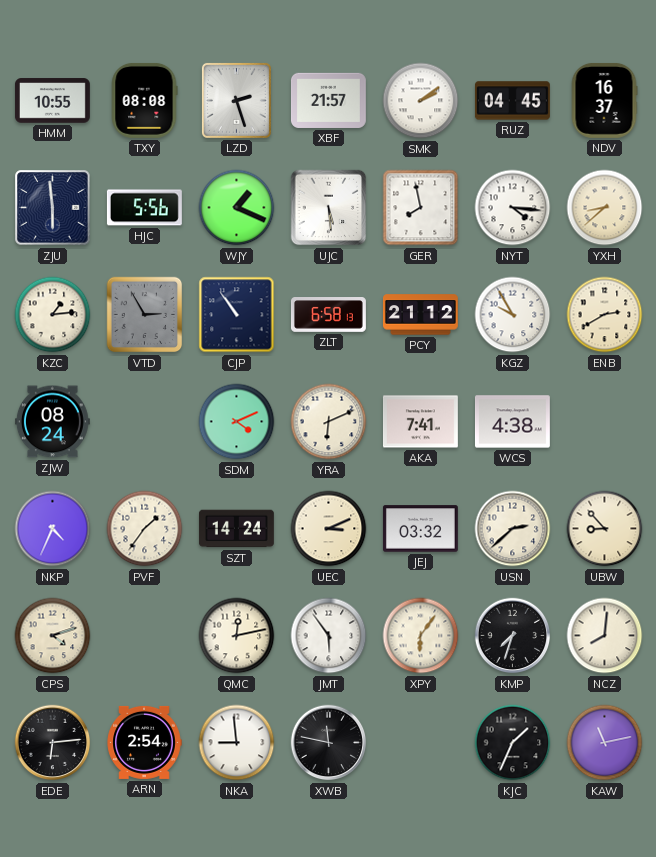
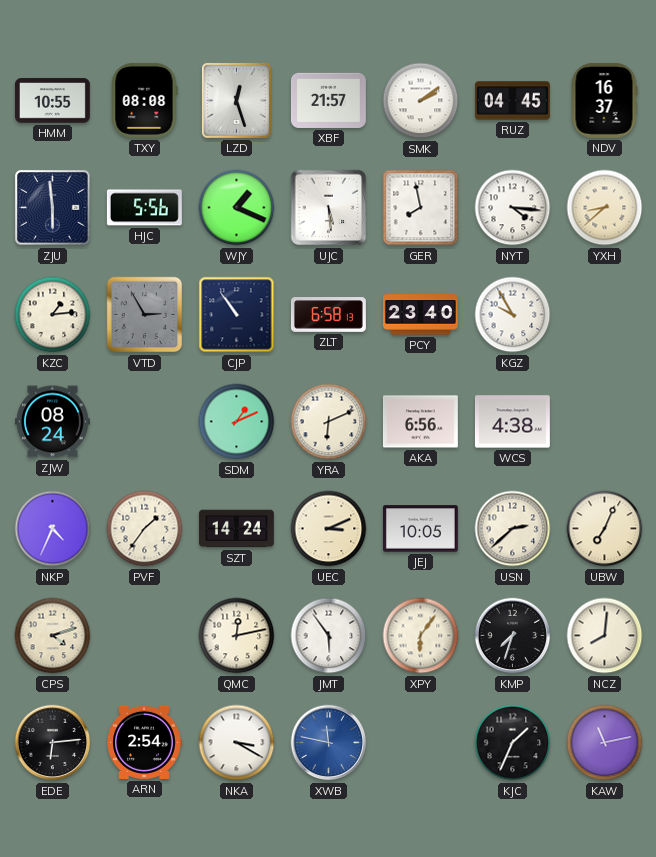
LZD: 2:27 -> 12:27 (236, 100)
PCY: 21:12 -> 23:40 (420, 315)
ENB: 2:40 -> none (605, 315)
SDM: 4:11 -> 1:11 (237, 422)
AKA: 7:41 -> 6:56 (420, 422)
JEJ: 03:32 -> 10:05 (420, 529)
UBW: 8:53 -> 7:04 (605, 529)
NKA: 8:59 -> 3:20 (237, 743)
XWB dial: black -> blue (329, 743)
